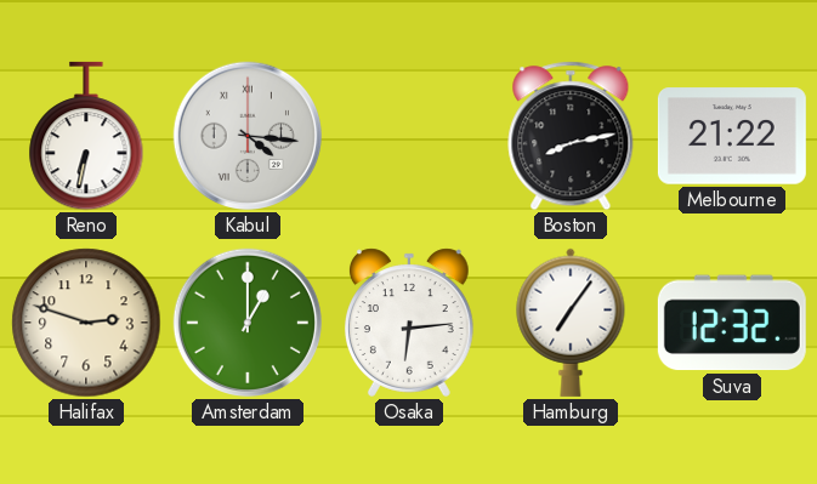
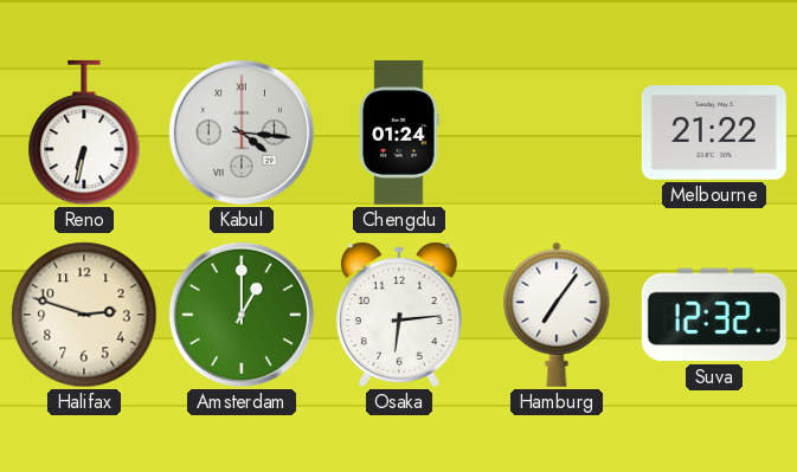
Chengdu: none -> 01:24 (399, 132)
Boston: 8:13 -> none (571, 136)
